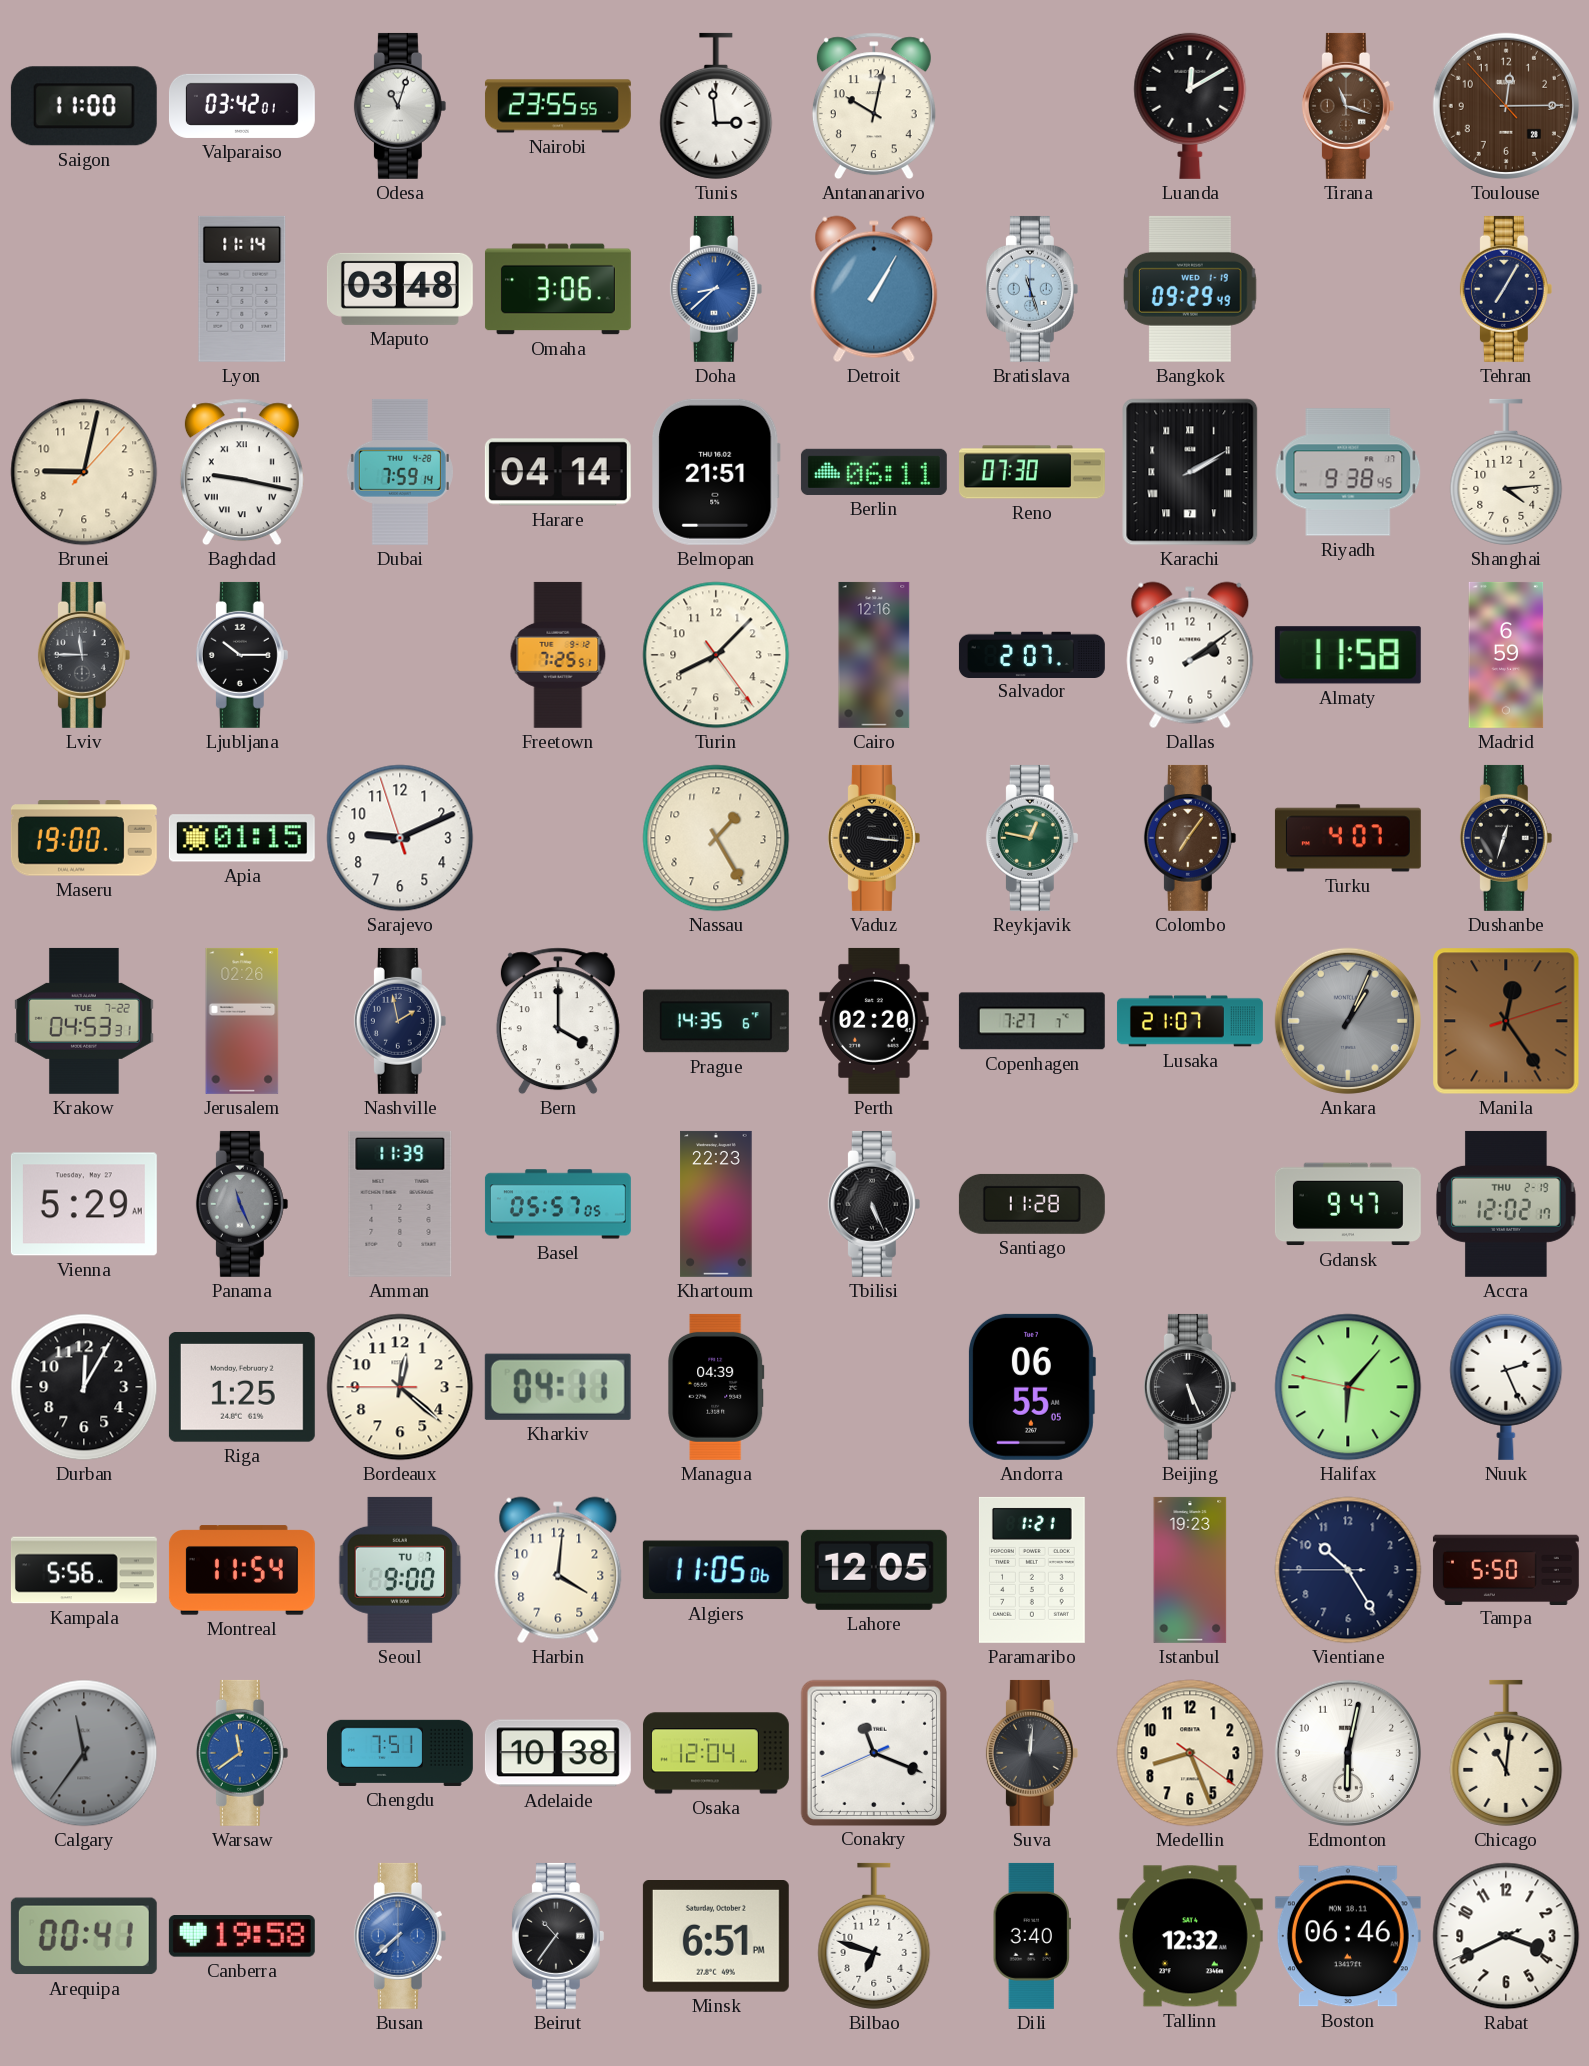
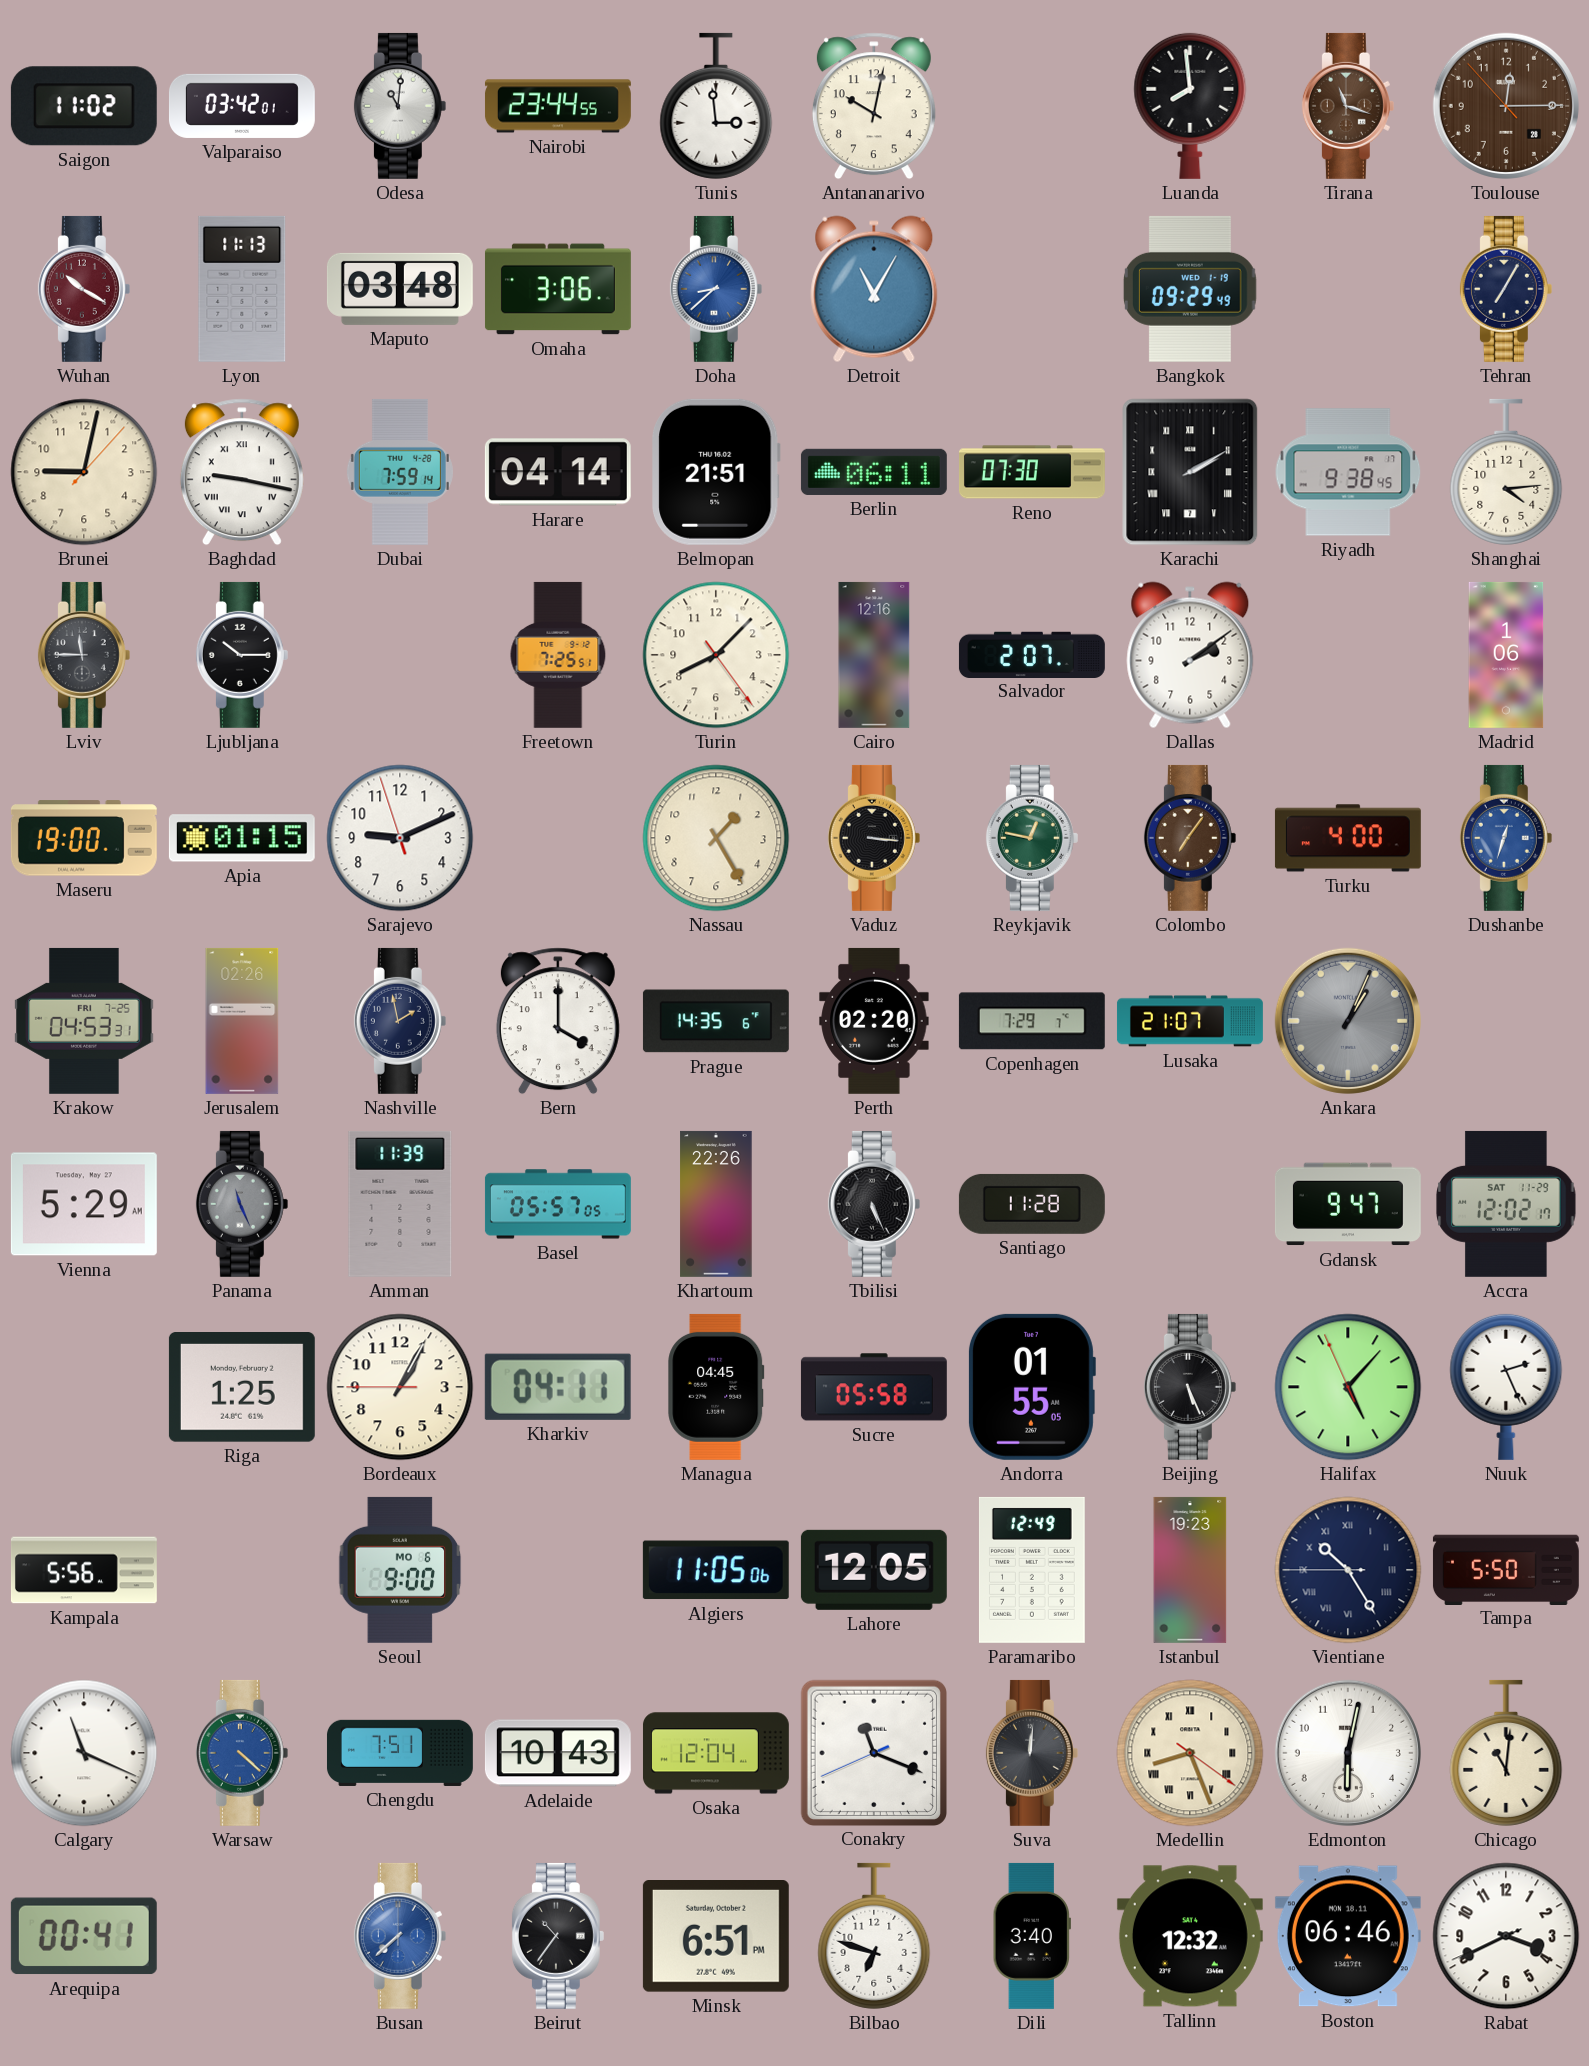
Saigon: 11:00 -> 11:02 (84, 106)
Odesa: 11:03 -> 11:01 (400, 106)
Nairobi: 23:55 -> 23:44 (558, 106)
Luanda: 12:10 -> 7:59 (1190, 106)
Wuhan: none -> 10:20 (84, 289)
Lyon: 11:14 -> 11:13 (242, 289)
Detroit: 1:05 -> 11:05 (874, 289)
Bratislava: 11:27 -> none (1032, 289)
Almaty: 11:58 -> none (1348, 655)
Madrid: 6:59 -> 1:06 (1506, 655)
Turku: 4:07 -> 4:00 (1348, 838)
Dushanbe dial: black -> blue (1506, 838)
Krakow date: TUE 7-22 -> FRI 7-25 (84, 1021)
Copenhagen: 7:27 -> 7:29 (1032, 1021)
Manila: 12:24 -> none (1506, 1021)
Khartoum: 22:23 -> 22:26 (716, 1204)
Accra date: THU 2-19 -> SAT 11-29 (1506, 1204)
Durban: 12:05 -> none (84, 1387)
Bordeaux: 12:21 -> 1:04 (400, 1387)
Managua: 04:39 -> 04:45 (716, 1387)
Sucre: none -> 05:58 (874, 1387)
Andorra: 06:55 -> 01:55 (1031, 1387)
Halifax: 6:06 -> 5:06 (1348, 1387)
Montreal: 11:54 -> none (242, 1570)
Seoul date: TU 7 -> MO 6 (400, 1570)
Harbin: 4:01 -> none (558, 1570)
Paramaribo: 1:21 -> 12:49 (1032, 1570)
Vientiane numerals: Arabic -> Roman (1348, 1570)
Calgary: 11:36 -> 11:19 (84, 1753)
Calgary dial: grey -> white (84, 1753)
Warsaw: 11:39 -> 4:22 (242, 1753)
Adelaide: 10:38 -> 10:43 (558, 1753)
Medellin numerals: Arabic -> Roman (1190, 1753)
Canberra: 19:58 -> none (242, 1937)
